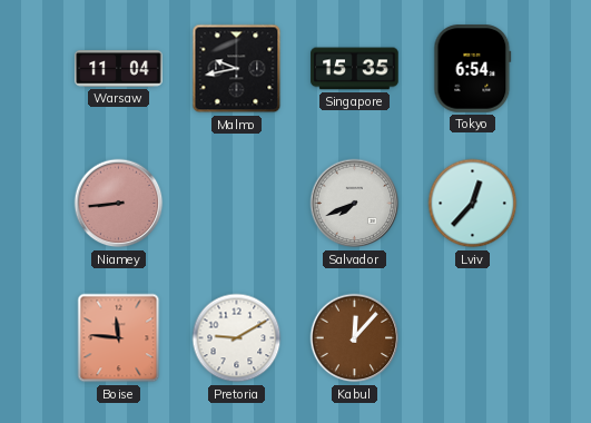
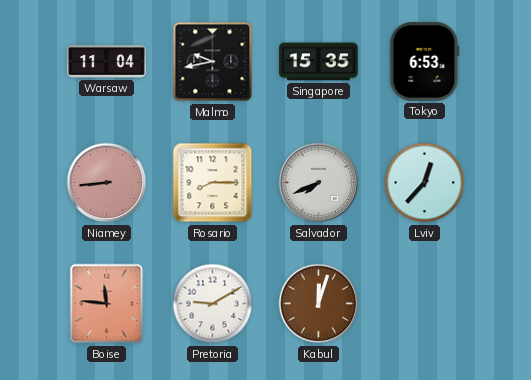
Tokyo: 6:54 -> 6:53 (425, 62)
Rosario: none -> 8:15 (213, 183)
Kabul: 12:07 -> 12:03 (319, 304)
